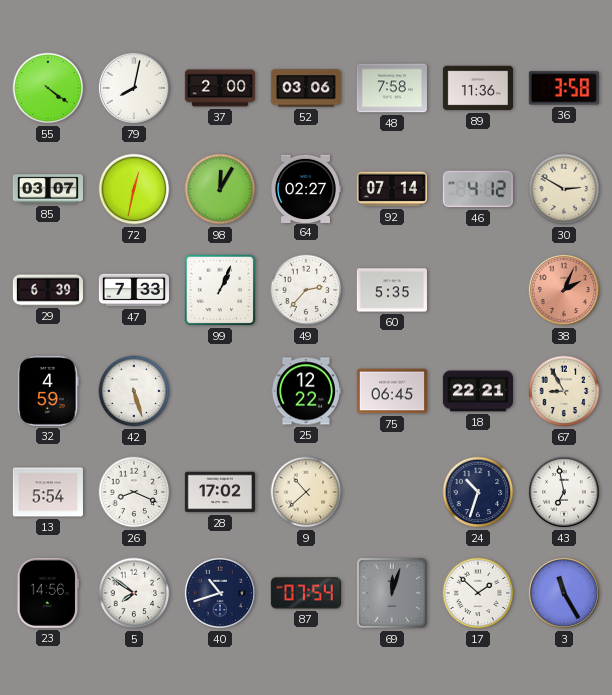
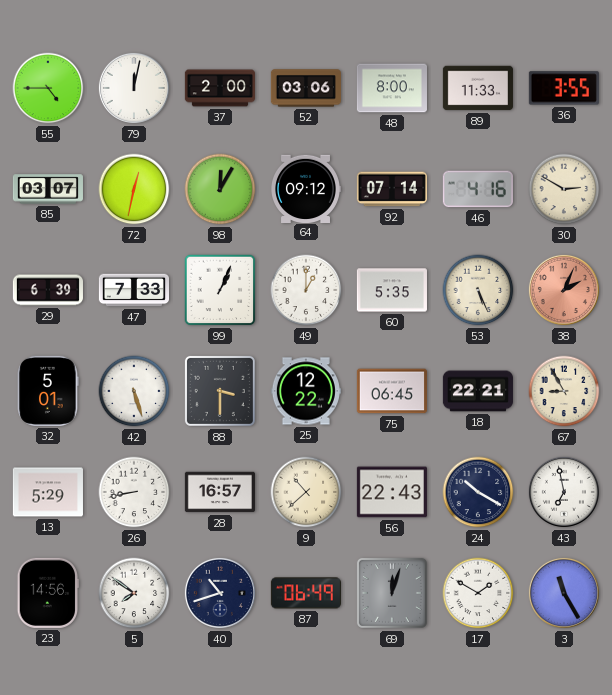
55: 4:21 -> 4:45 (48, 88)
79: 8:02 -> 12:02 (134, 88)
48: 7:58 -> 8:00 (392, 88)
89: 11:36 -> 11:33 (478, 88)
36: 3:58 -> 3:55 (564, 88)
64: 02:27 -> 09:12 (306, 188)
46: 4:12 -> 4:16 (478, 189)
49: 2:37 -> 1:00 (306, 290)
53: none -> 5:26 (478, 290)
32: 4:59 -> 5:01 (48, 391)
88: none -> 3:30 (220, 391)
13: 5:54 -> 5:29 (48, 492)
26: 8:19 -> 8:43 (134, 492)
28: 17:02 -> 16:57 (220, 492)
56: none -> 22:43 (392, 492)
24: 10:33 -> 10:20 (478, 492)
87: 07:54 -> 06:49 (306, 593)
17: 1:52 -> 1:50 (478, 593)
